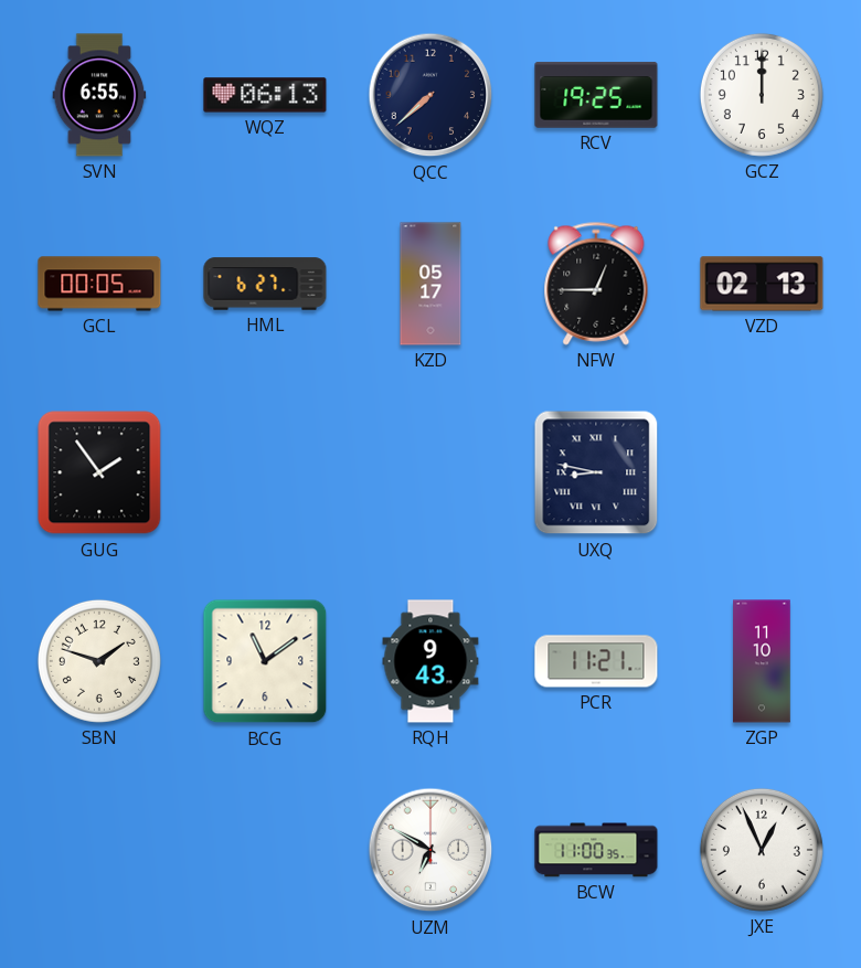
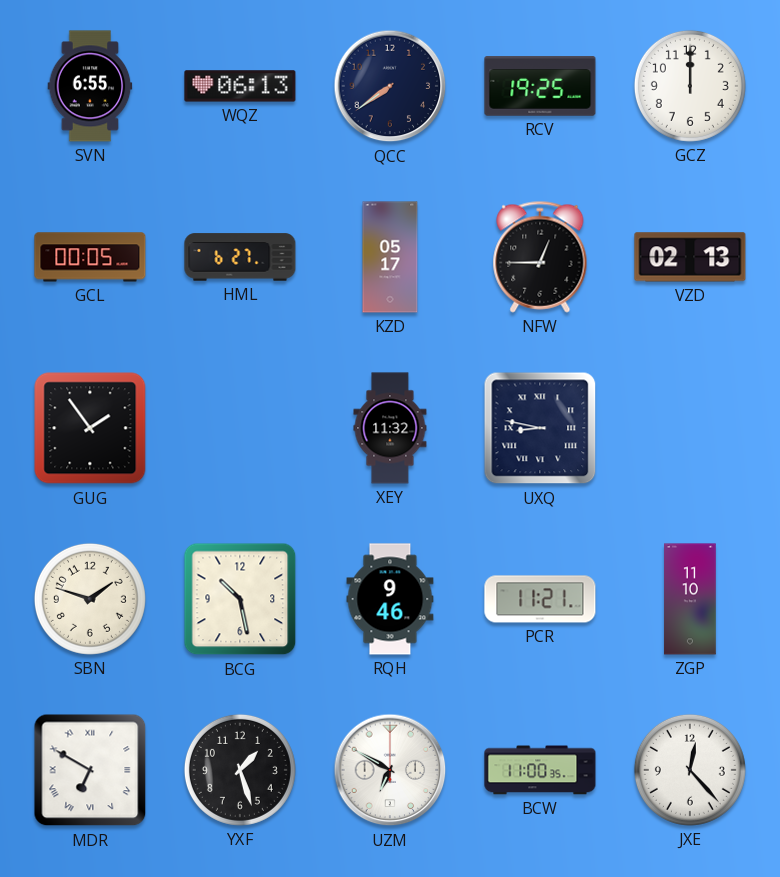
QCC: 7:38 -> 7:39 (390, 86)
XEY: none -> 11:32 (390, 428)
BCG: 11:09 -> 10:28 (240, 599)
RQH: 9:43 -> 9:46 (390, 599)
MDR: none -> 6:50 (90, 770)
YXF: none -> 1:27 (240, 770)
JXE: 12:56 -> 12:23 (690, 770)
